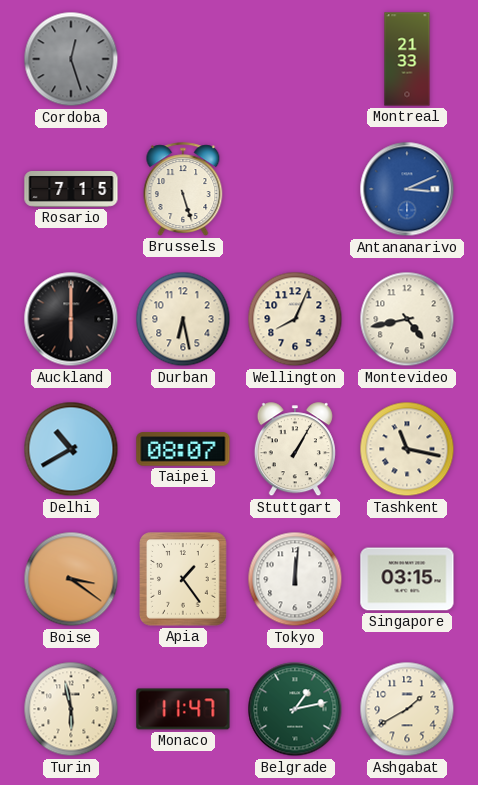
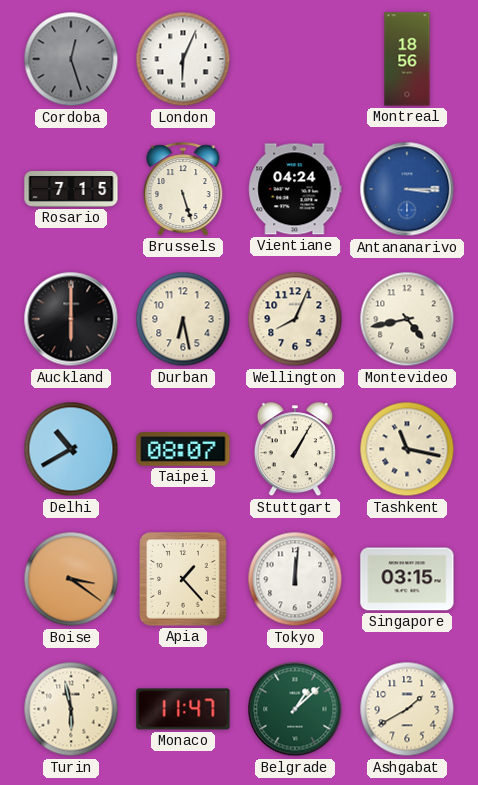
London: none -> 6:04 (183, 59)
Montreal: 21:33 -> 18:56 (407, 59)
Vientiane: none -> 04:24 (295, 189)
Antananarivo: 3:11 -> 3:15 (407, 189)
Apia: 1:24 -> 1:23 (184, 579)
Belgrade: 1:13 -> 1:08 (295, 709)
